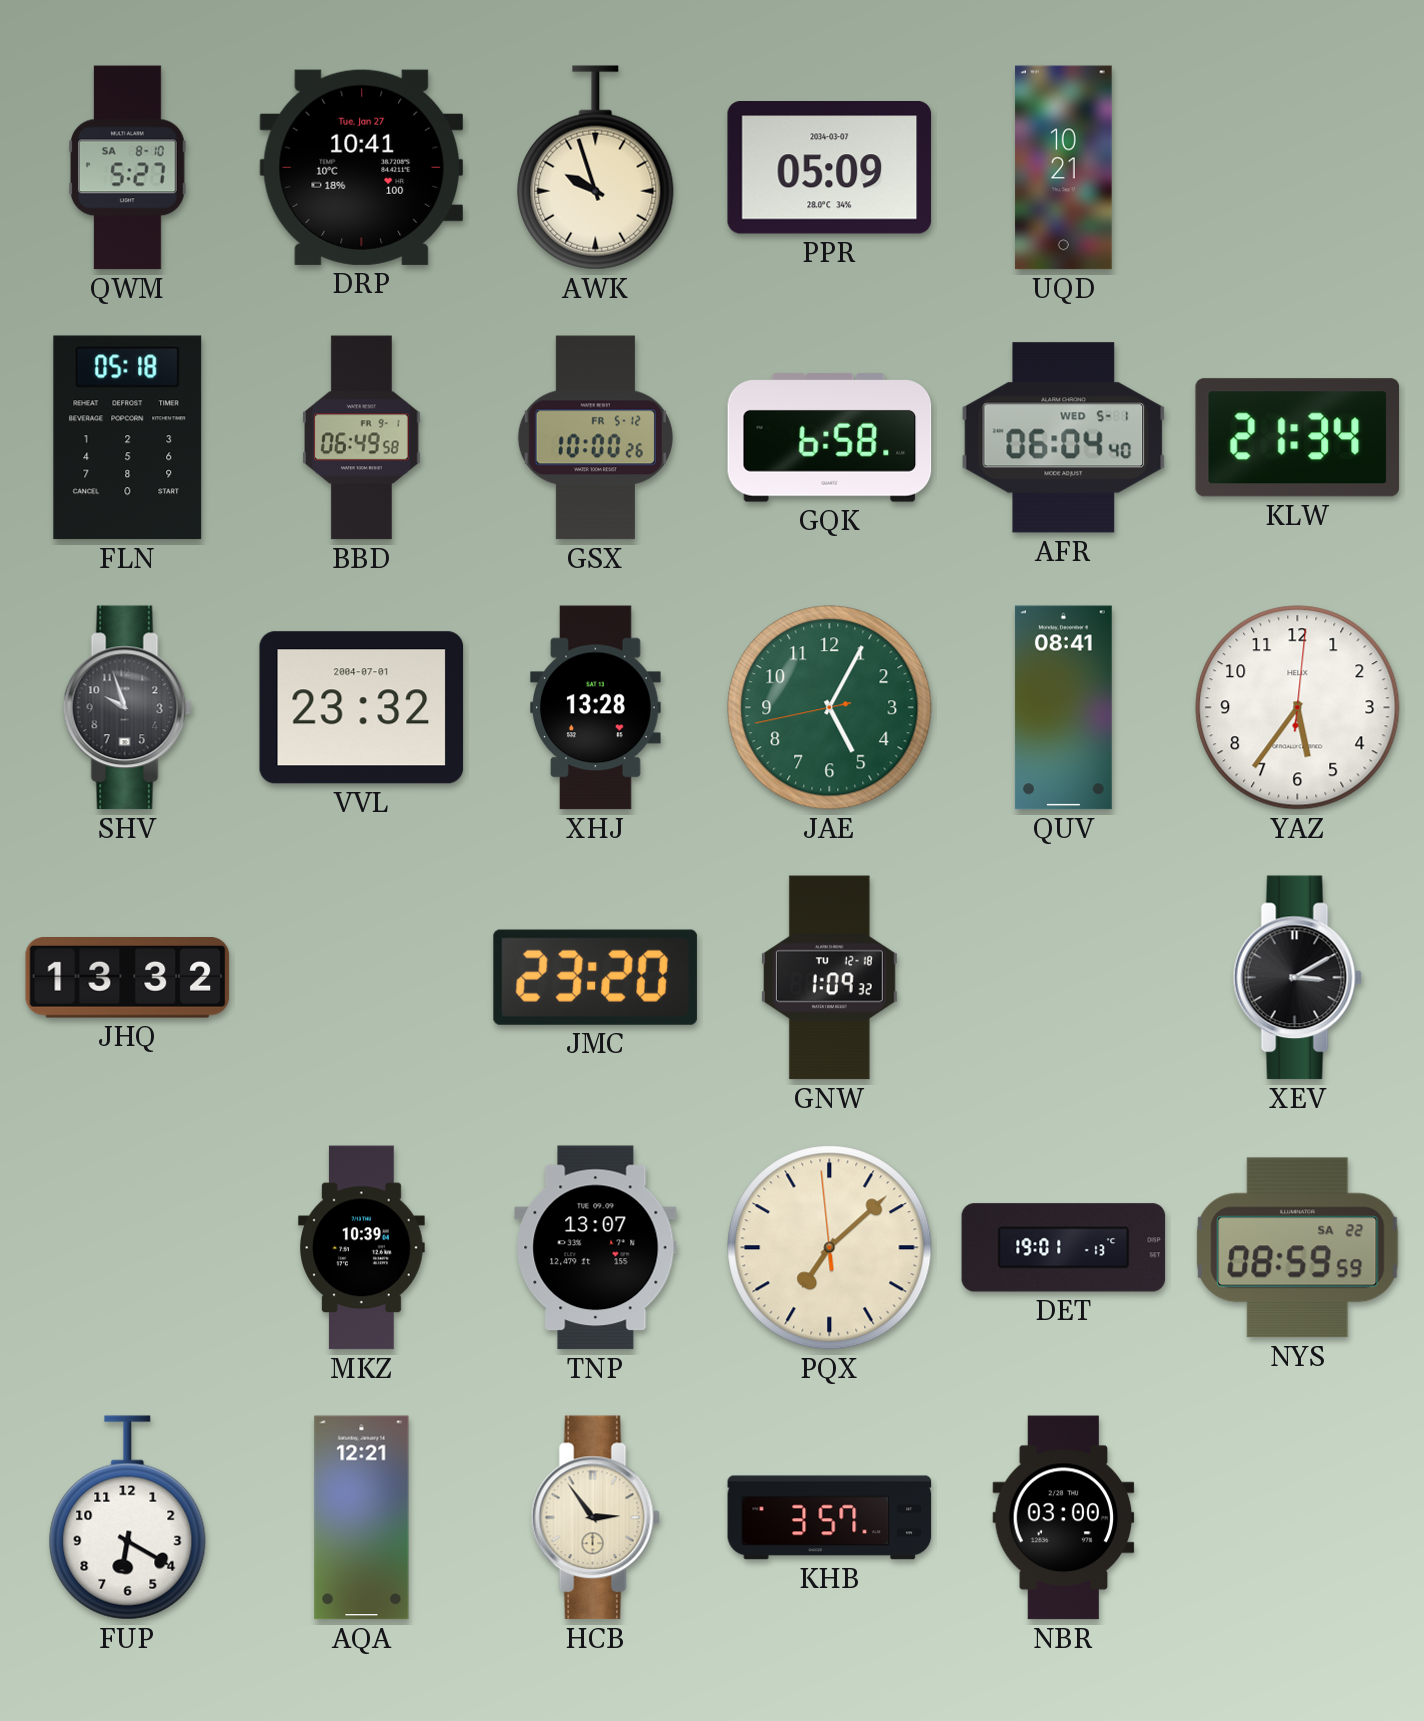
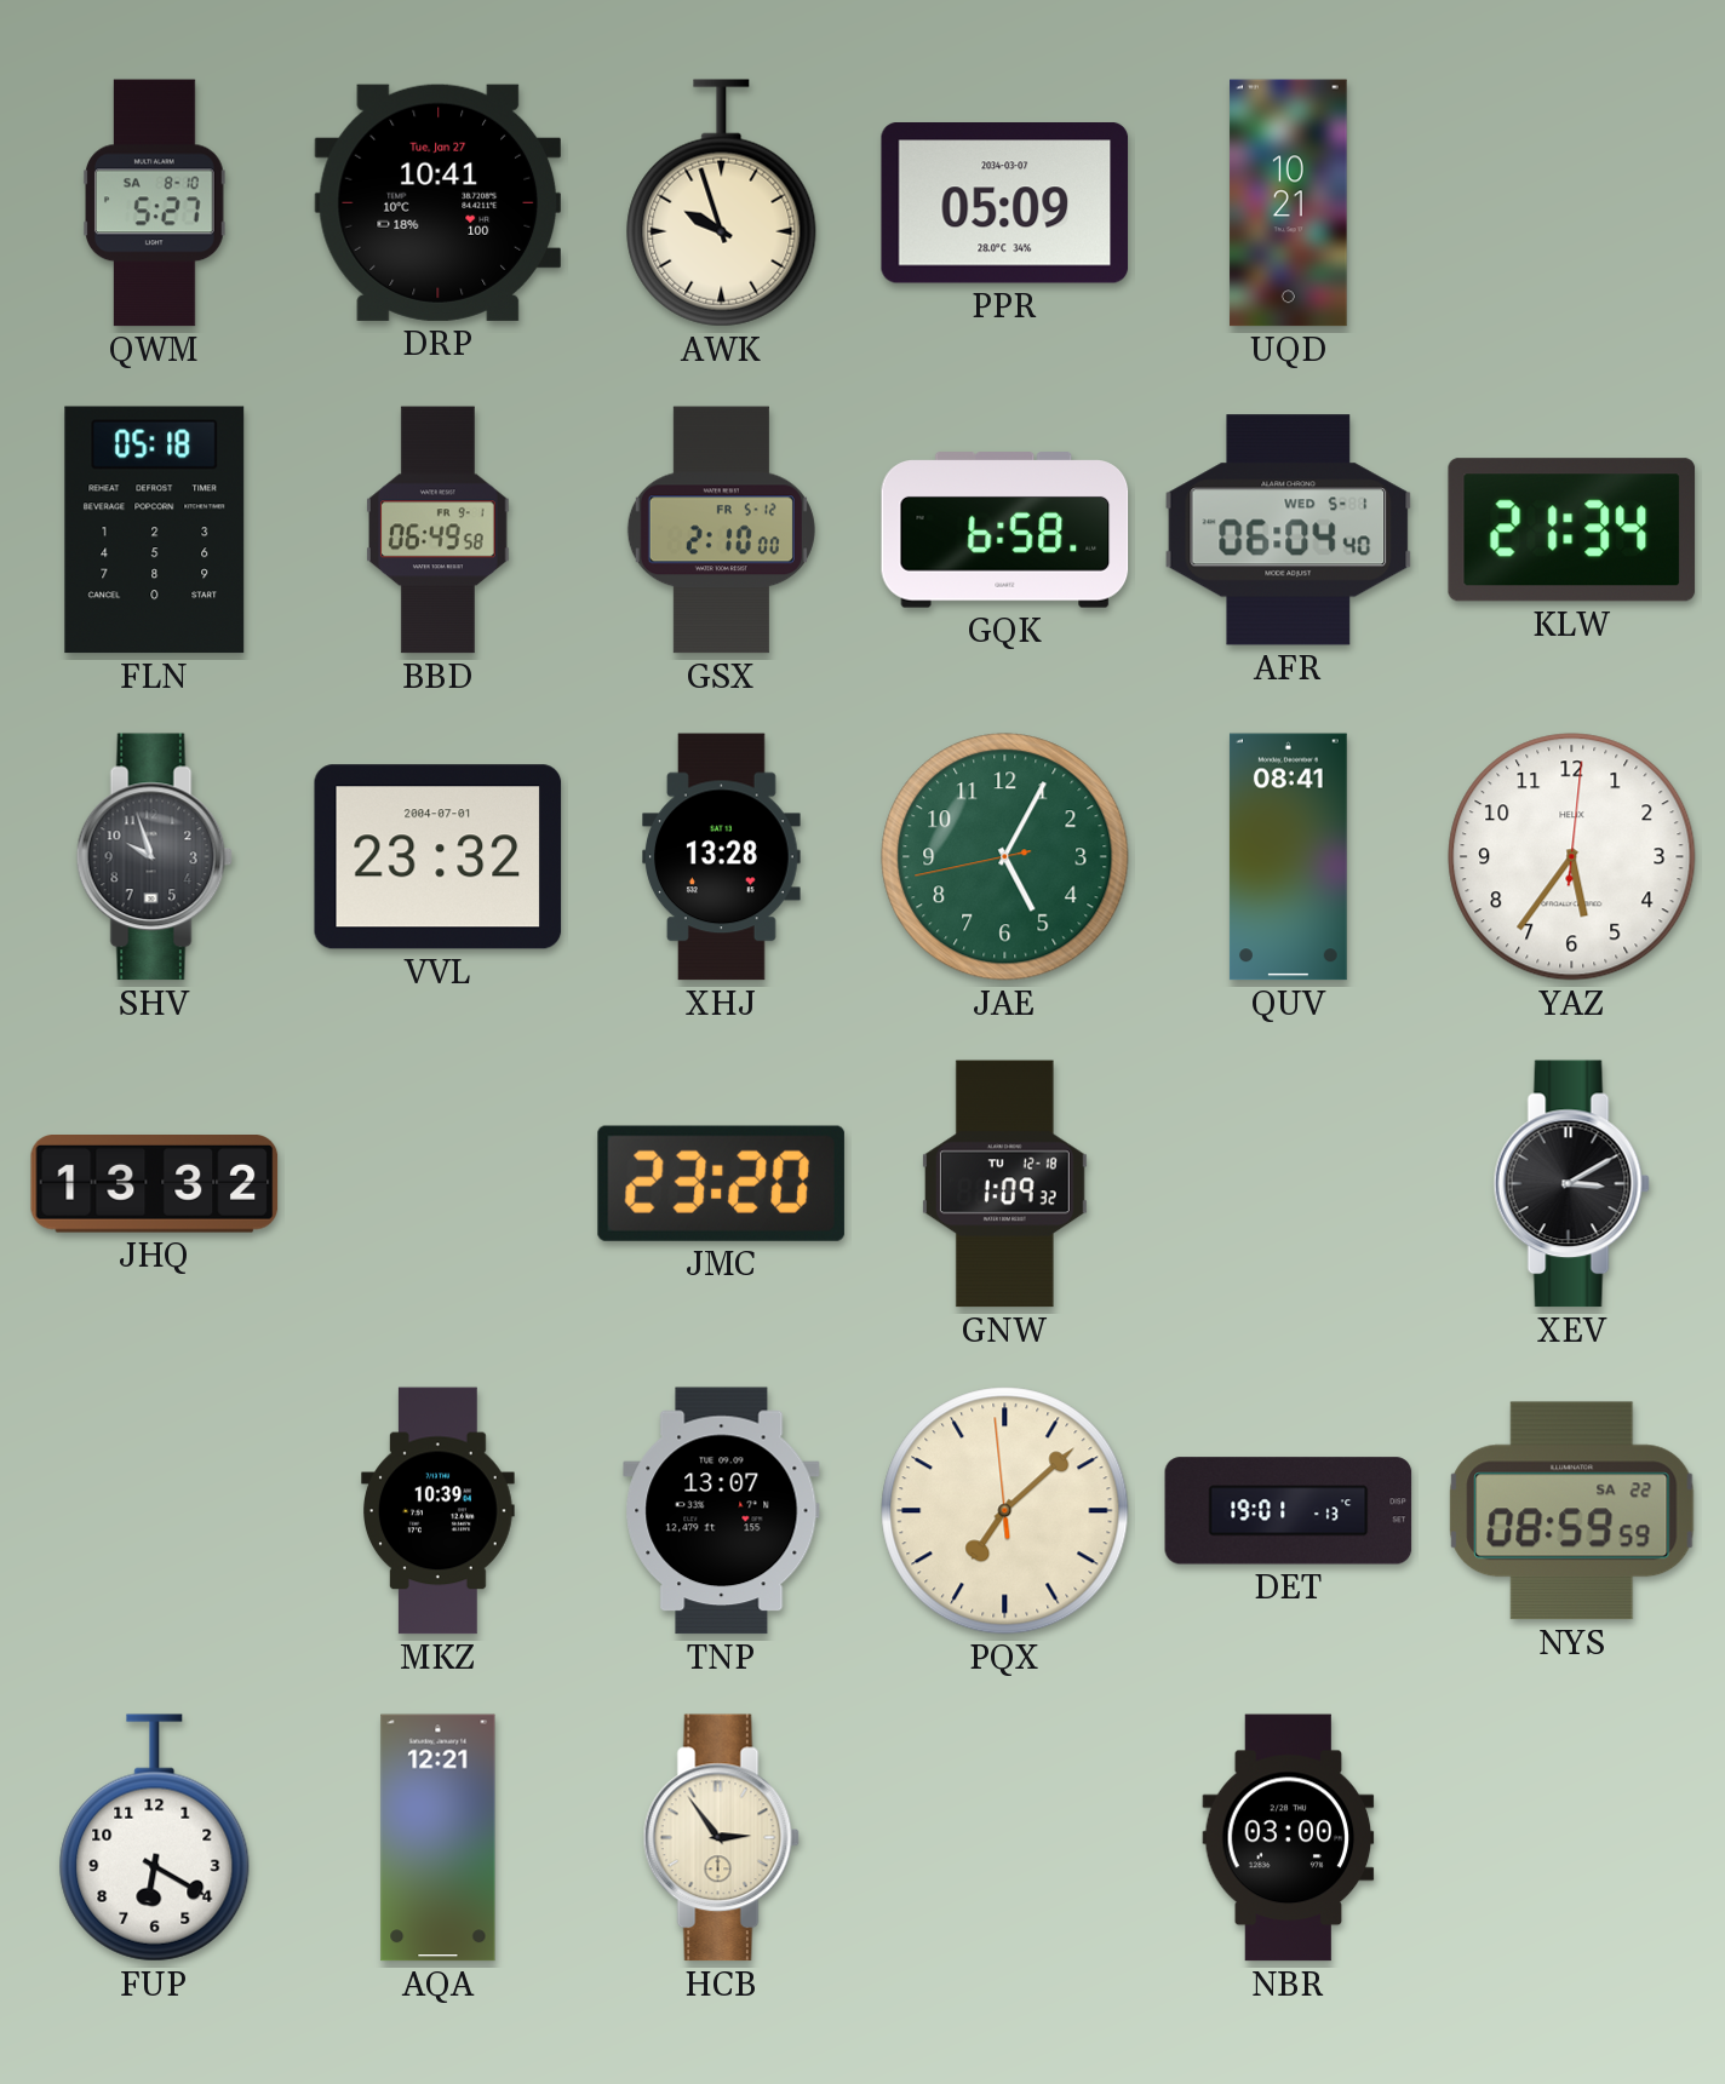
GSX: 10:00 -> 2:10 (721, 530)
KHB: 3:57 -> none (830, 1518)
